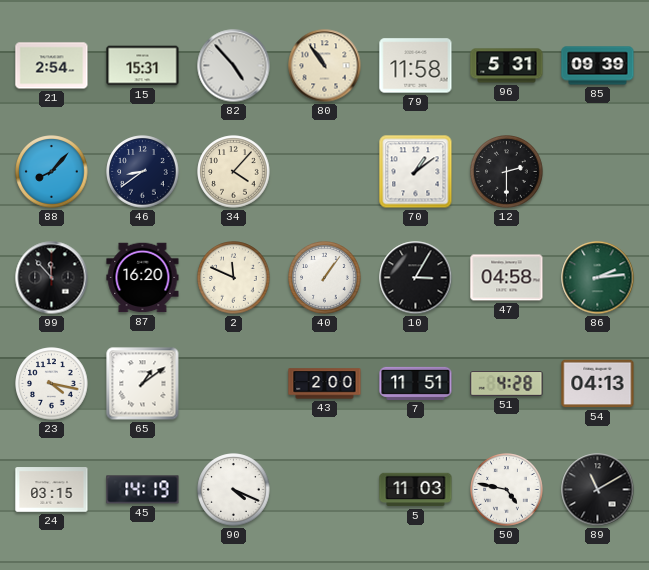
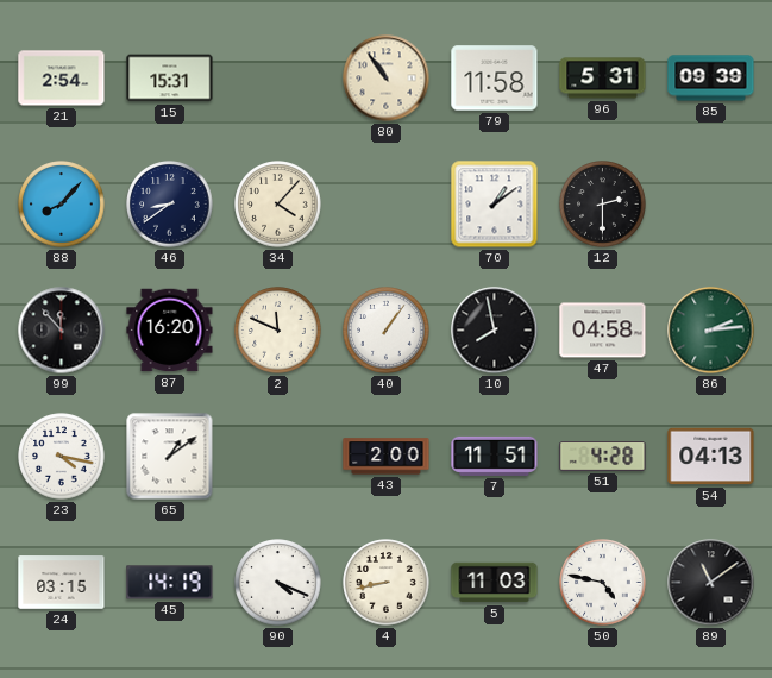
82: 4:53 -> none (234, 66)
10: 3:05 -> 7:58 (495, 331)
4: none -> 8:43 (387, 583)
89: 11:10 -> 11:09 (711, 583)
